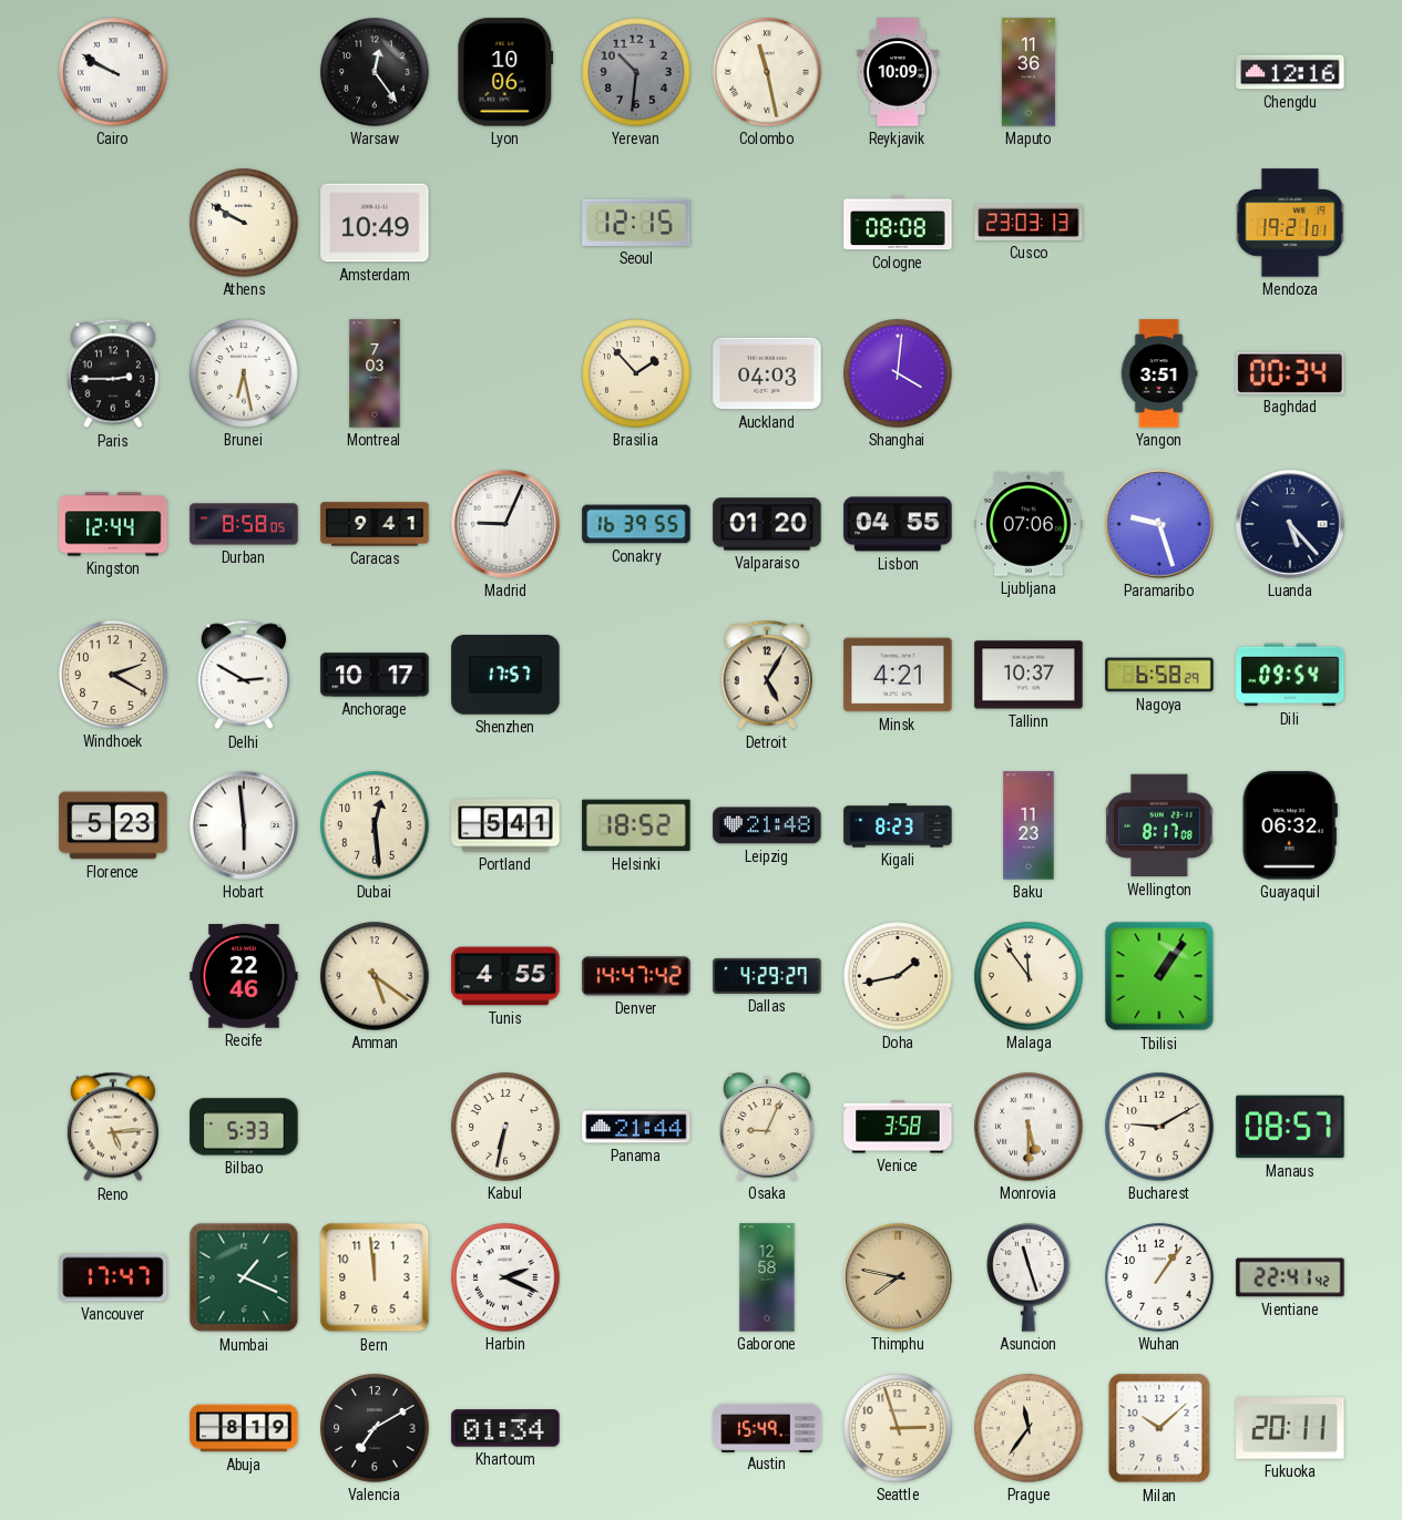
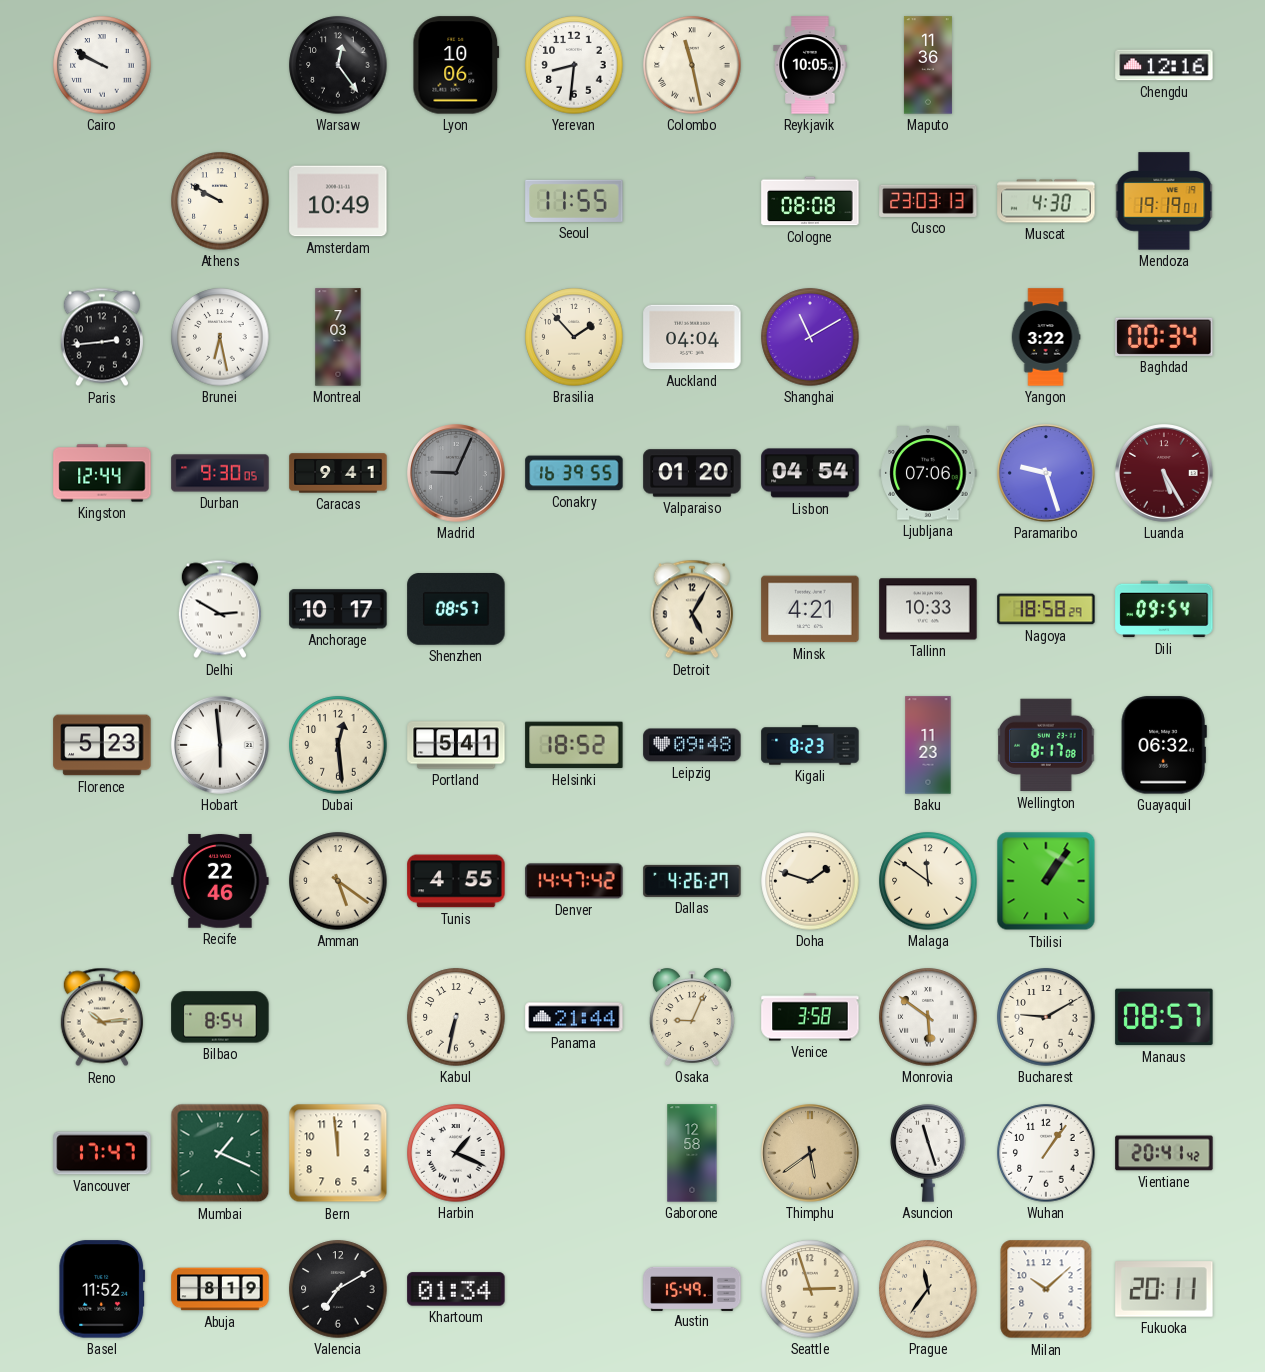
Yerevan: 10:31 -> 8:31 (574, 65)
Yerevan dial: grey -> white (574, 65)
Reykjavik: 10:09 -> 10:05 (810, 65)
Seoul: 12:15 -> 11:55 (574, 201)
Muscat: none -> 4:30 (1046, 201)
Mendoza: 19:21 -> 19:19 (1164, 201)
Paris: 2:45 -> 2:44 (102, 337)
Auckland: 04:03 -> 04:04 (692, 337)
Shanghai: 4:01 -> 11:10 (810, 337)
Yangon: 3:51 -> 3:22 (1046, 337)
Durban: 8:58 -> 9:30 (220, 473)
Madrid dial: white -> grey (457, 474)
Lisbon: 04:55 -> 04:54 (810, 473)
Luanda: 5:23 -> 5:25 (1165, 474)
Luanda dial: navy -> burgundy (1165, 474)
Windhoek: 2:20 -> none (113, 675)
Shenzhen: 17:57 -> 08:57 (456, 610)
Tallinn: 10:37 -> 10:33 (928, 609)
Nagoya: 6:58 -> 18:58 (1046, 609)
Leipzig: 21:48 -> 09:48 (692, 745)
Dallas: 4:29 -> 4:26 (692, 881)
Doha: 1:43 -> 1:48 (810, 881)
Malaga: 11:54 -> 11:51 (928, 881)
Reno: 5:14 -> 10:14 (102, 1017)
Bilbao: 5:33 -> 8:54 (220, 1017)
Monrovia: 5:30 -> 5:51 (928, 1017)
Harbin: 2:19 -> 1:19 (456, 1153)
Thimphu: 7:47 -> 5:39 (811, 1154)
Vientiane: 22:41 -> 20:41 (1164, 1153)
Basel: none -> 11:52 (102, 1289)
